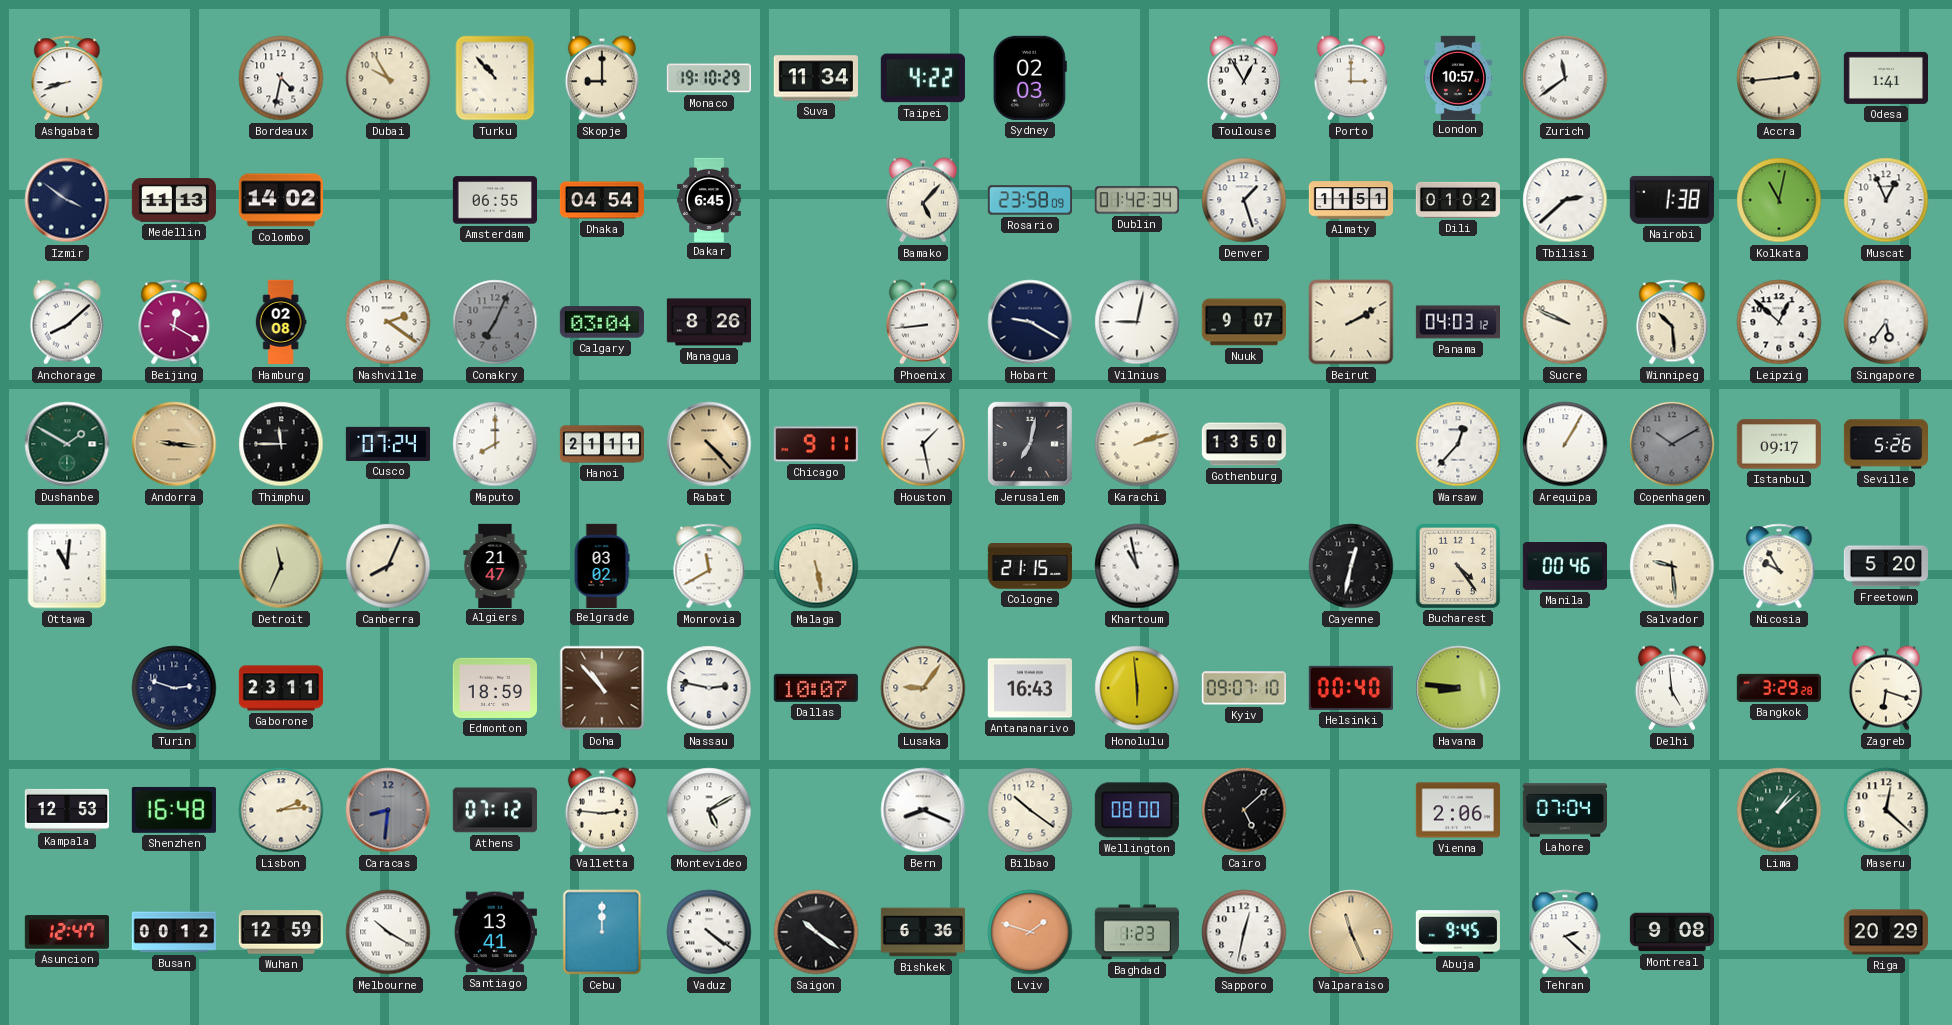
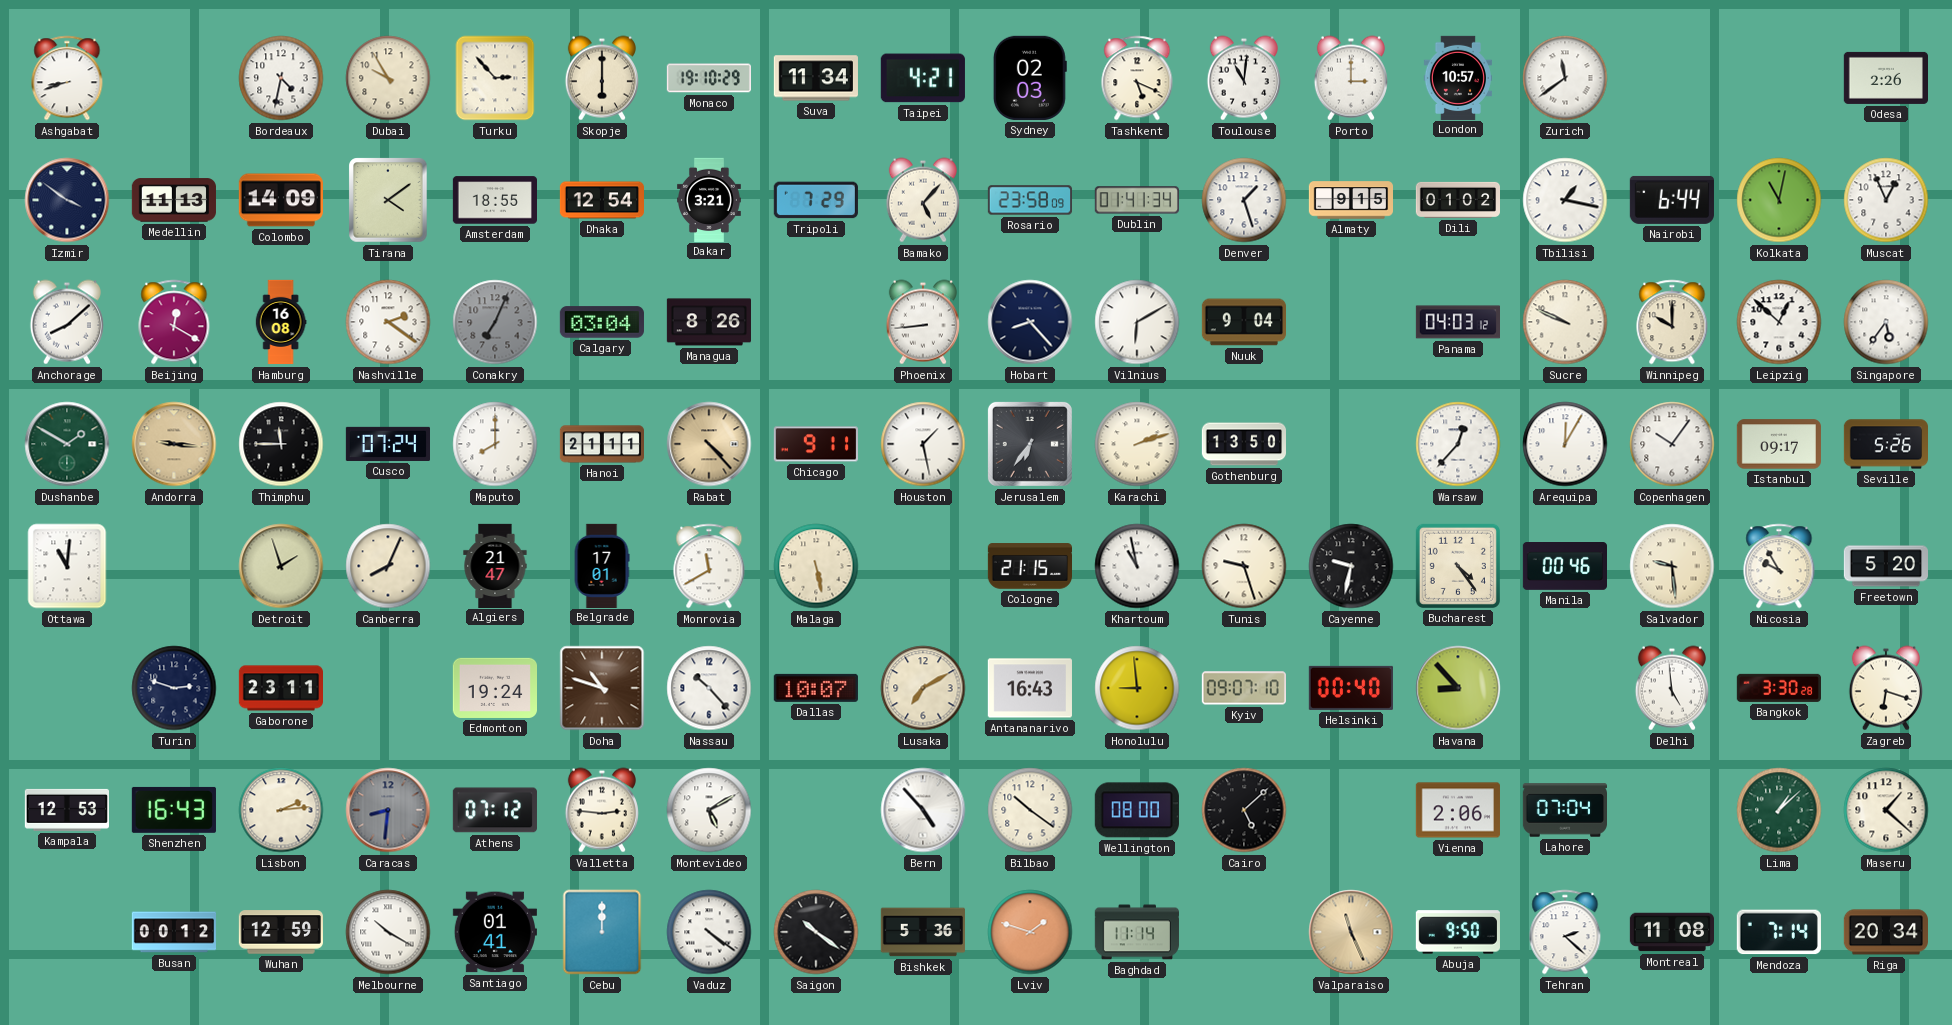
Turku: 10:53 -> 2:53 (495, 78)
Skopje: 9:00 -> 6:00 (602, 78)
Taipei: 4:22 -> 4:21 (923, 78)
Tashkent: none -> 5:19 (1137, 78)
Toulouse: 12:55 -> 11:01 (1244, 78)
Accra: 2:44 -> none (1779, 78)
Odesa: 1:41 -> 2:26 (1885, 78)
Colombo: 14:02 -> 14:09 (281, 200)
Tirana: none -> 4:09 (388, 200)
Amsterdam: 06:55 -> 18:55 (494, 200)
Dhaka: 04:54 -> 12:54 (601, 200)
Dakar: 6:45 -> 3:21 (710, 199)
Tripoli: none -> 7:29 (816, 200)
Dublin: 01:42 -> 01:41 (1137, 200)
Almaty: 11:51 -> 9:15 (1350, 200)
Tbilisi: 2:38 -> 1:17 (1565, 200)
Nairobi: 1:38 -> 6:44 (1672, 200)
Hamburg: 02:08 -> 16:08 (281, 322)
Hobart: 9:20 -> 8:23 (1030, 322)
Vilnius: 9:02 -> 6:10 (1137, 322)
Nuuk: 9:07 -> 9:04 (1243, 322)
Beirut: 2:10 -> none (1351, 322)
Winnipeg: 10:29 -> 10:00 (1672, 322)
Jerusalem: 7:02 -> 6:36 (1030, 444)
Arequipa: 1:05 -> 12:05 (1565, 444)
Copenhagen: 10:10 -> 10:06 (1672, 444)
Copenhagen dial: grey -> white (1672, 444)
Detroit: 11:34 -> 1:57 (281, 566)
Belgrade: 03:02 -> 17:01 (602, 565)
Tunis: none -> 9:27 (1244, 566)
Cayenne: 12:32 -> 9:32 (1351, 566)
Edmonton: 18:59 -> 19:24 (494, 688)
Doha: 10:53 -> 10:48 (602, 688)
Nassau: 2:47 -> 10:23 (709, 688)
Lusaka: 9:06 -> 7:10 (923, 688)
Honolulu: 5:59 -> 8:59 (1137, 688)
Havana: 8:46 -> 8:53 (1458, 688)
Bangkok: 3:29 -> 3:30 (1779, 688)
Shenzhen: 16:48 -> 16:43 (174, 810)
Bern: 8:19 -> 4:53 (923, 810)
Maseru: 12:22 -> 1:22 (1886, 810)
Asuncion: 12:47 -> none (67, 932)
Santiago: 13:41 -> 01:41 (495, 932)
Bishkek: 6:36 -> 5:36 (922, 932)
Baghdad: 1:23 -> 11:14 (1136, 932)
Sapporo: 12:32 -> none (1244, 932)
Abuja: 9:45 -> 9:50 (1458, 932)
Montreal: 9:08 -> 11:08 (1671, 932)
Mendoza: none -> 7:14 (1779, 932)
Riga: 20:29 -> 20:34 (1886, 932)
